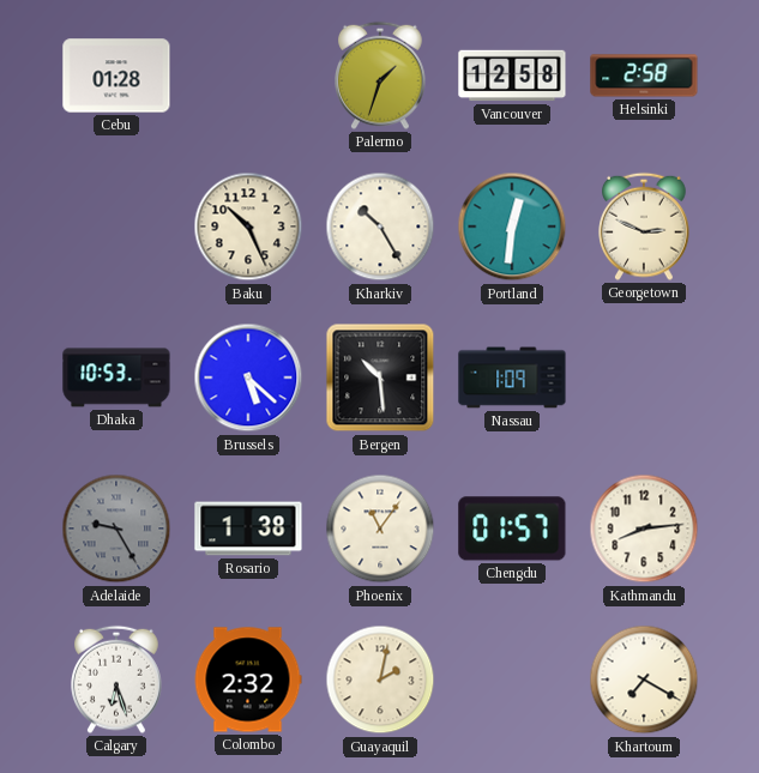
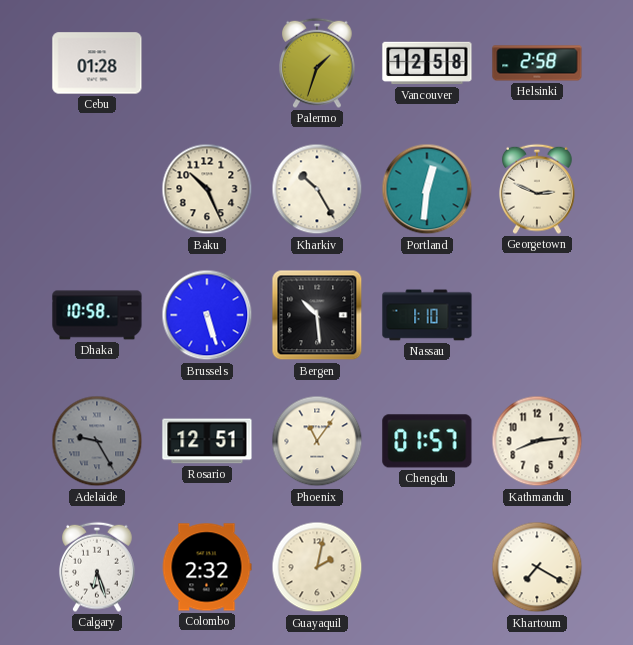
Dhaka: 10:53 -> 10:58 (97, 315)
Brussels: 5:22 -> 5:27 (207, 315)
Nassau: 1:09 -> 1:10 (427, 315)
Rosario: 1:38 -> 12:51 (207, 441)
